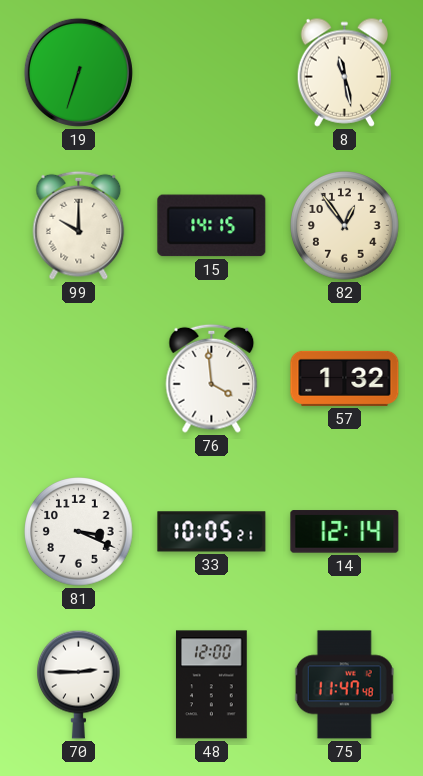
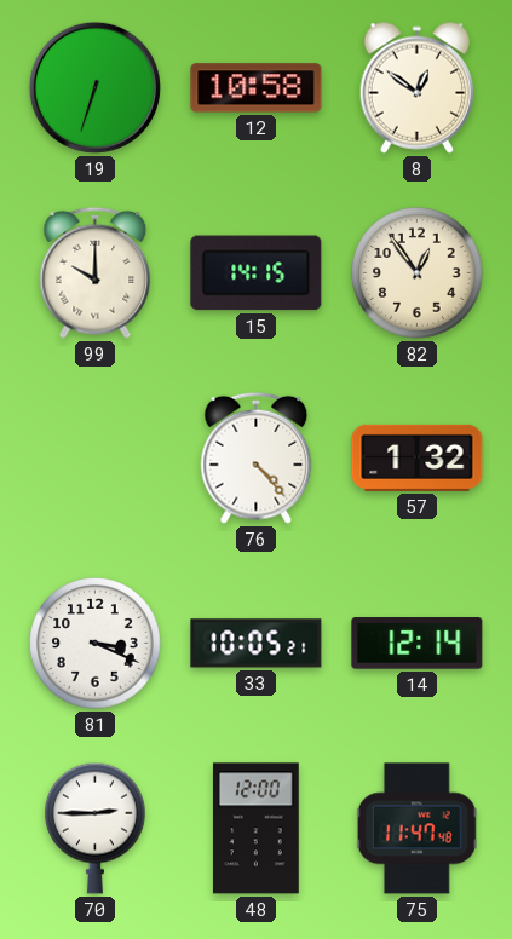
12: none -> 10:58 (257, 88)
8: 11:28 -> 12:51 (416, 87)
76: 3:59 -> 4:23 (257, 457)
